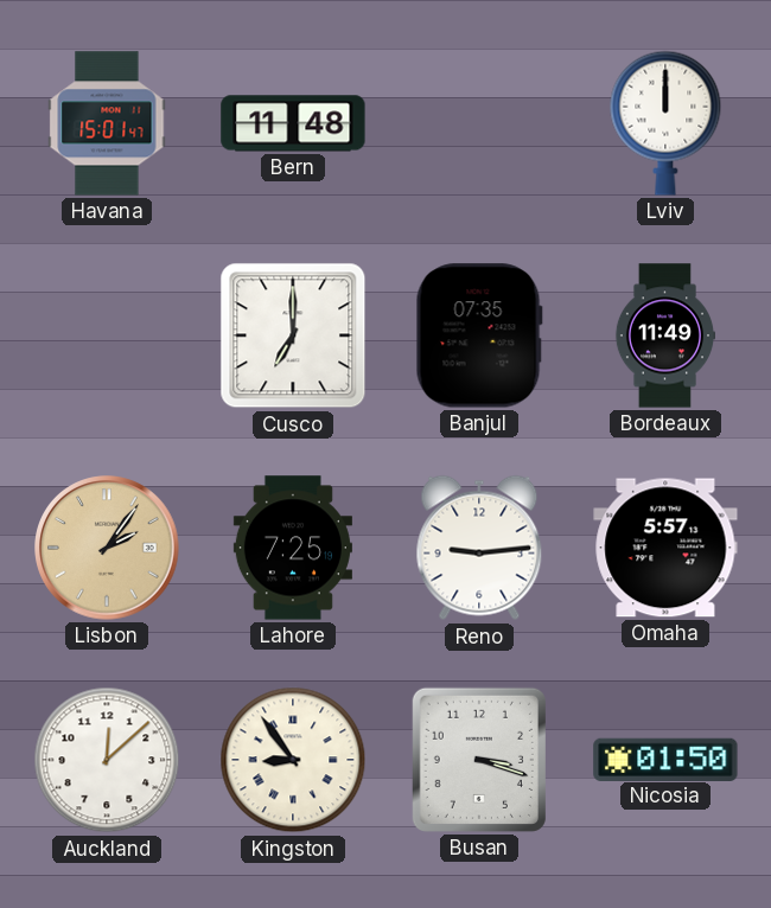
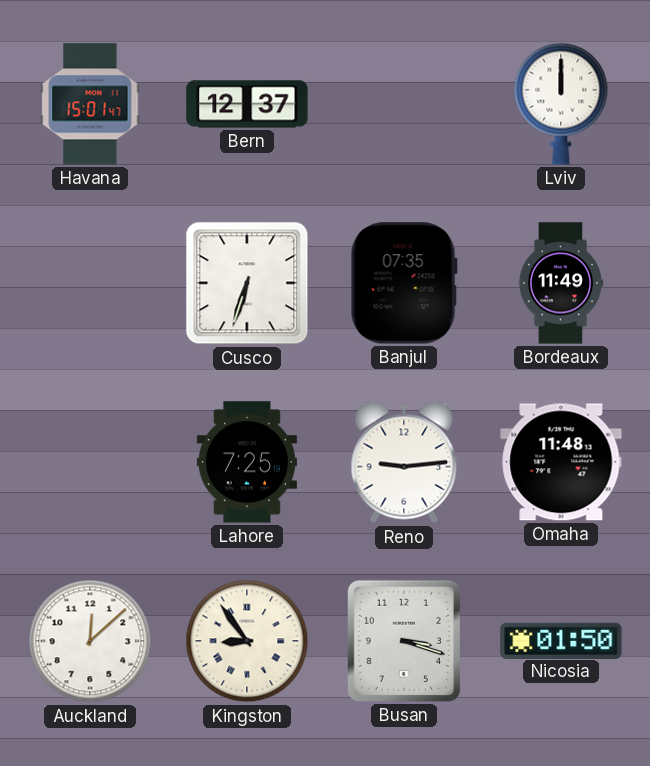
Bern: 11:48 -> 12:37 (247, 104)
Cusco: 7:00 -> 6:33 (247, 283)
Lisbon: 2:06 -> none (107, 548)
Omaha: 5:57 -> 11:48 (561, 462)
